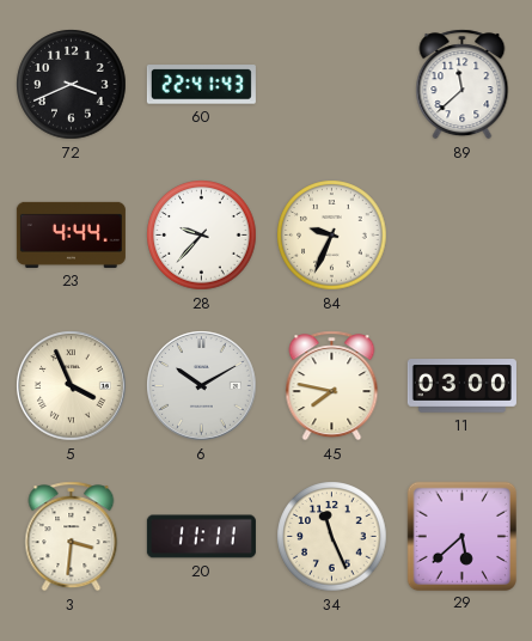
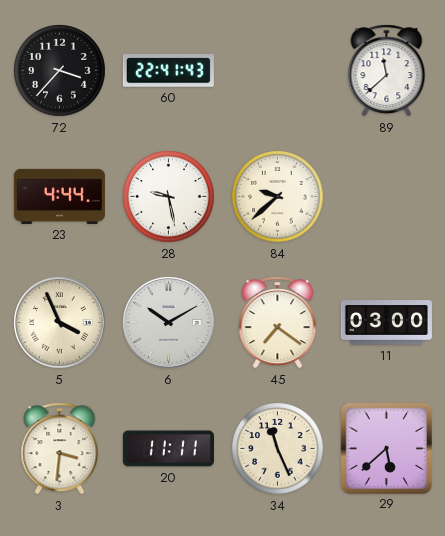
72: 3:41 -> 3:37 (60, 71)
28: 9:37 -> 9:28 (169, 197)
84: 9:34 -> 9:38 (278, 197)
45: 7:47 -> 7:21 (278, 323)
